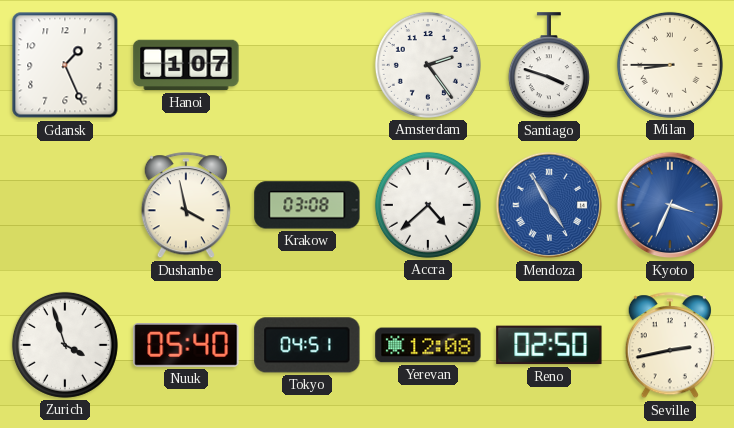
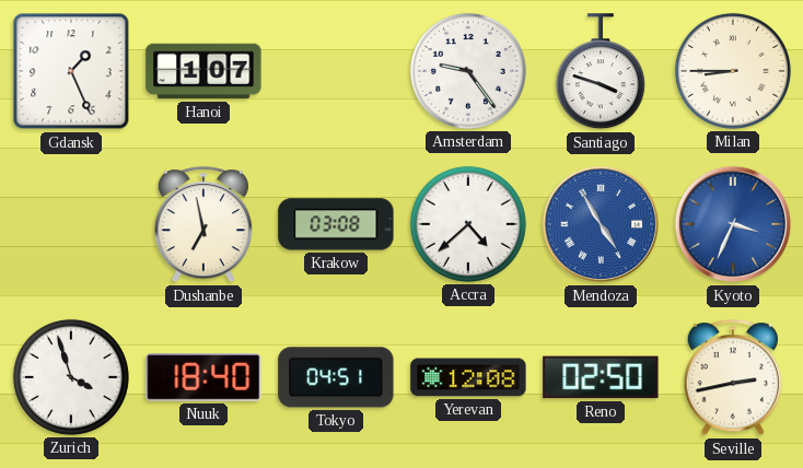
Amsterdam: 2:24 -> 9:24 (468, 71)
Dushanbe: 3:58 -> 6:58 (203, 225)
Nuuk: 05:40 -> 18:40 (203, 378)
